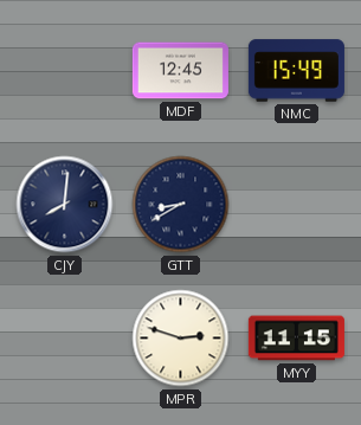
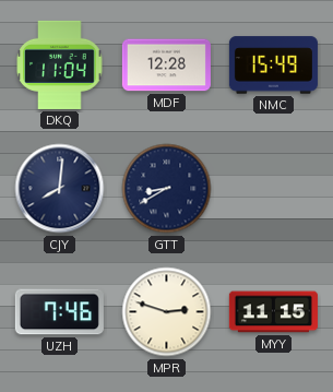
DKQ: none -> 11:04 (60, 64)
MDF: 12:45 -> 12:28 (166, 66)
UZH: none -> 7:46 (59, 312)
